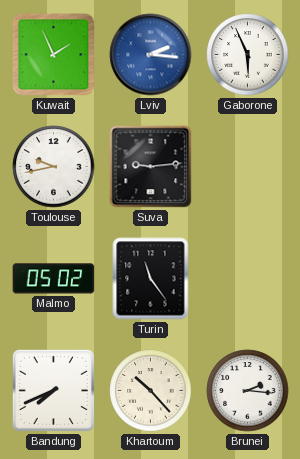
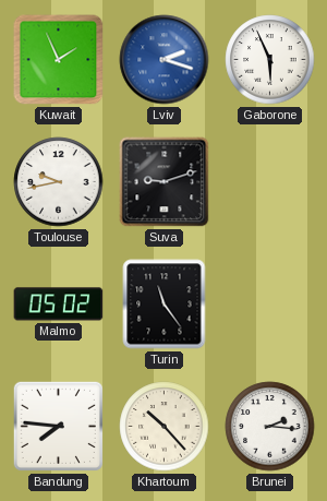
Lviv: 2:16 -> 2:18 (165, 60)
Suva: 9:14 -> 9:12 (165, 182)
Bandung: 7:41 -> 7:46 (58, 426)
